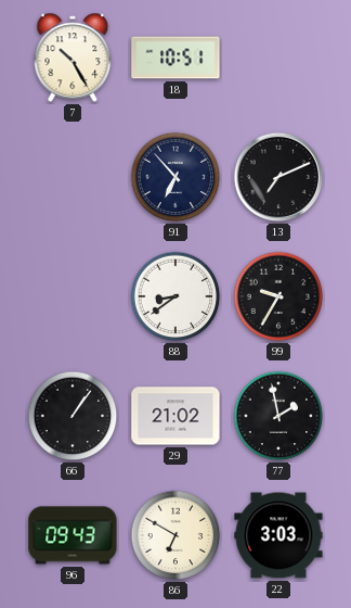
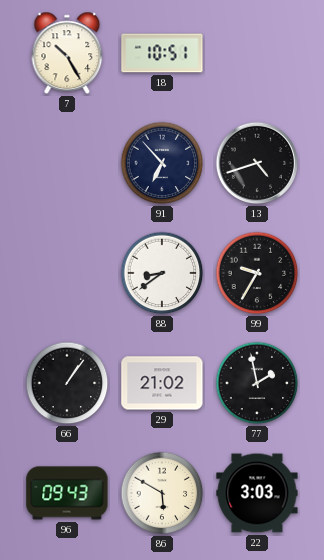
13: 7:11 -> 4:42 (257, 163)
86: 6:50 -> 5:50 (162, 493)
